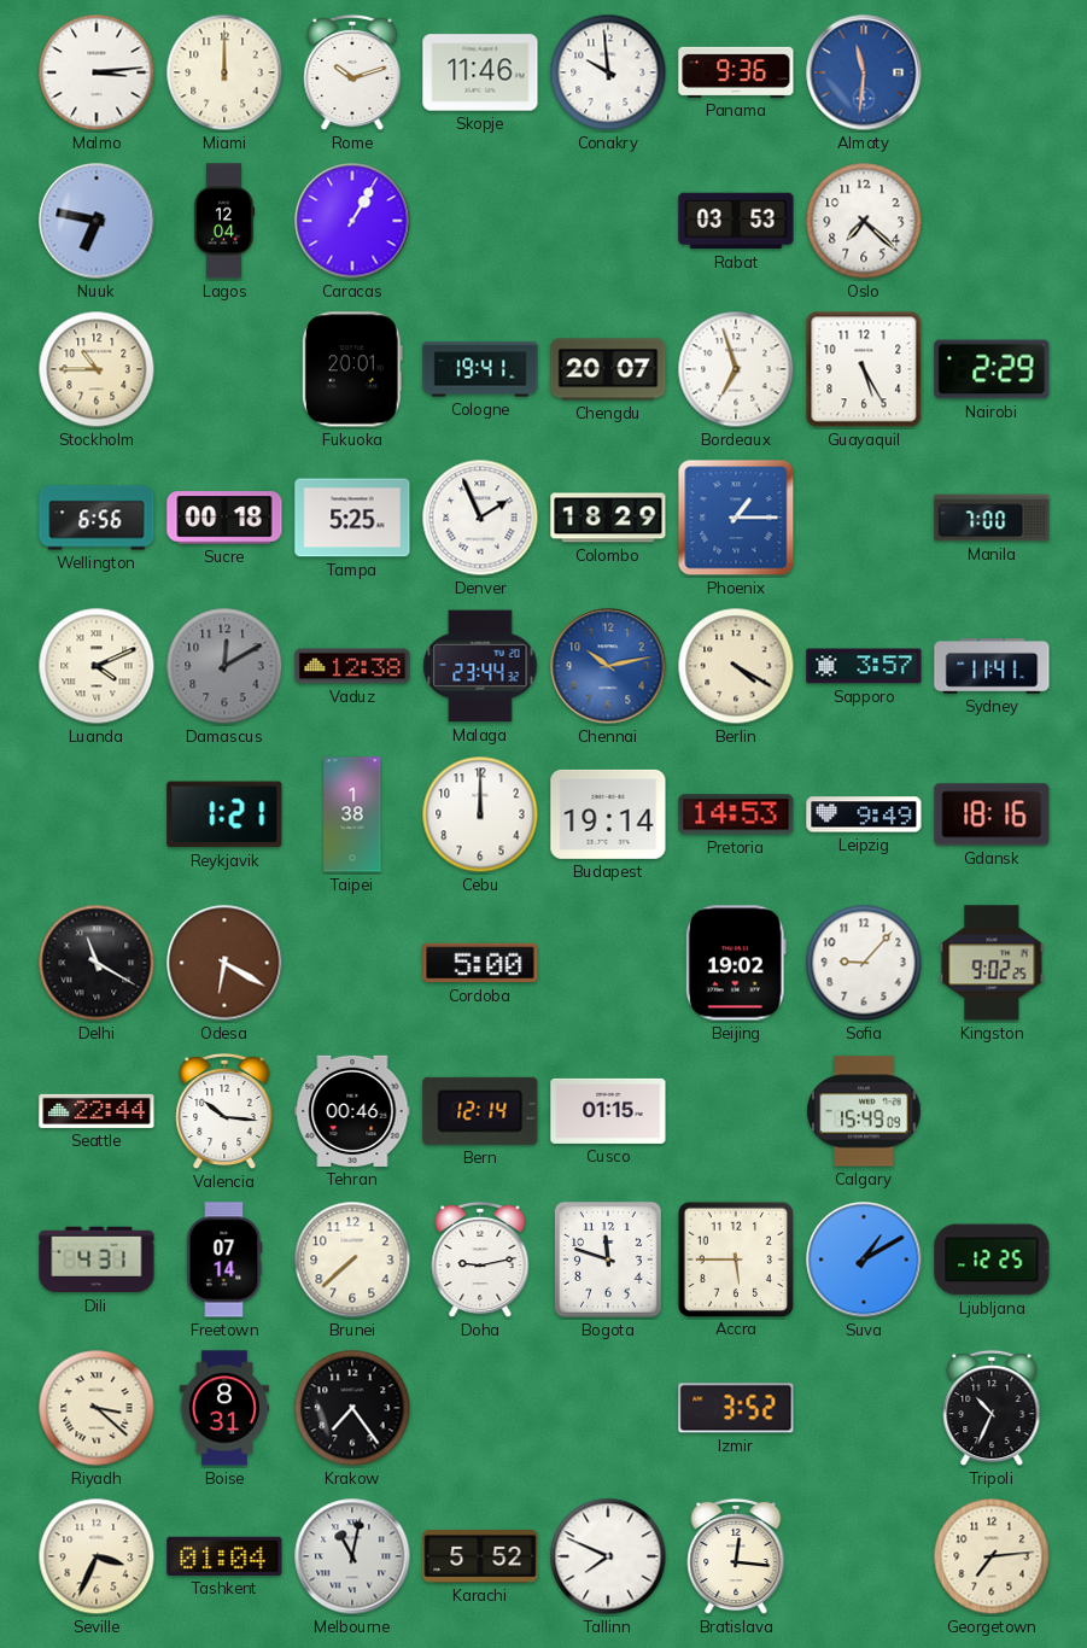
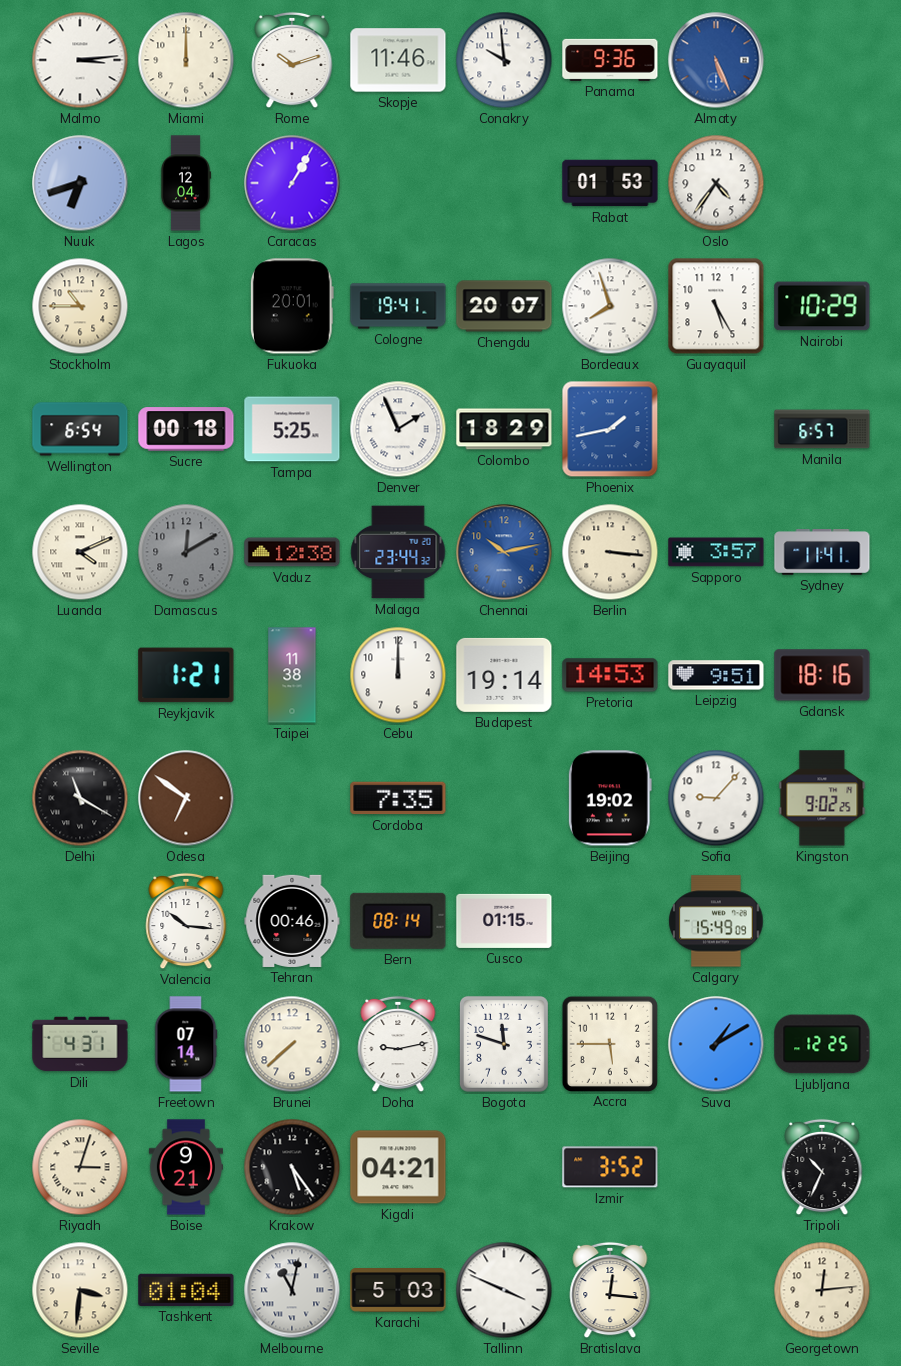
Almaty: 11:31 -> 5:26 (716, 60)
Nuuk: 6:47 -> 6:42 (80, 183)
Rabat: 03:53 -> 01:53 (610, 183)
Oslo: 7:22 -> 4:36 (716, 183)
Bordeaux: 6:57 -> 7:57 (610, 306)
Nairobi: 2:29 -> 10:29 (822, 306)
Wellington: 6:56 -> 6:54 (80, 429)
Phoenix: 1:15 -> 1:43 (610, 429)
Manila: 7:00 -> 6:57 (822, 429)
Berlin: 4:20 -> 3:16 (610, 552)
Taipei: 1:38 -> 11:38 (292, 675)
Leipzig: 9:49 -> 9:51 (716, 675)
Odesa: 6:20 -> 6:51 (186, 798)
Cordoba: 5:00 -> 7:35 (398, 798)
Seattle: 22:44 -> none (97, 1111)
Bern: 12:14 -> 08:14 (398, 921)
Riyadh: 3:22 -> 3:03 (80, 1167)
Boise: 8:31 -> 9:21 (186, 1167)
Krakow: 7:24 -> 5:24 (292, 1167)
Kigali: none -> 04:21 (398, 1167)
Seville: 3:34 -> 3:31 (80, 1290)
Karachi: 5:52 -> 5:03 (398, 1291)
Tallinn: 7:49 -> 3:49 (504, 1290)
Georgetown: 7:14 -> 12:14 (822, 1290)
